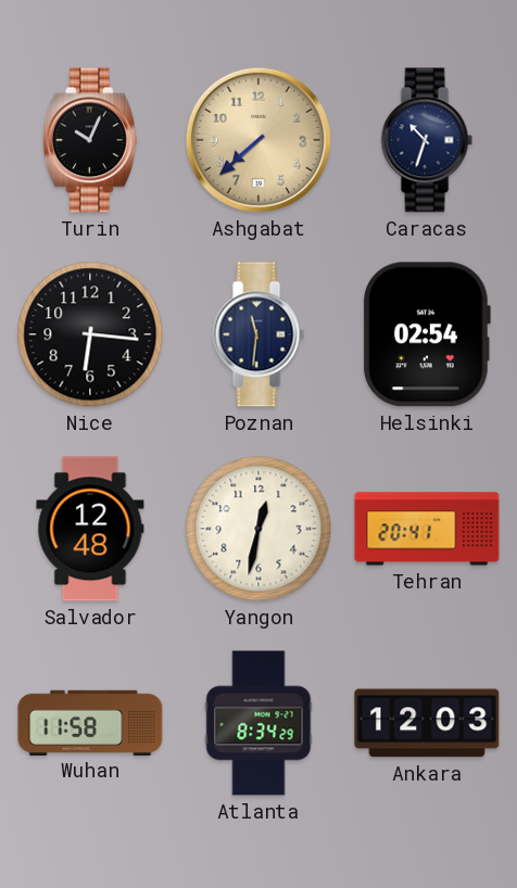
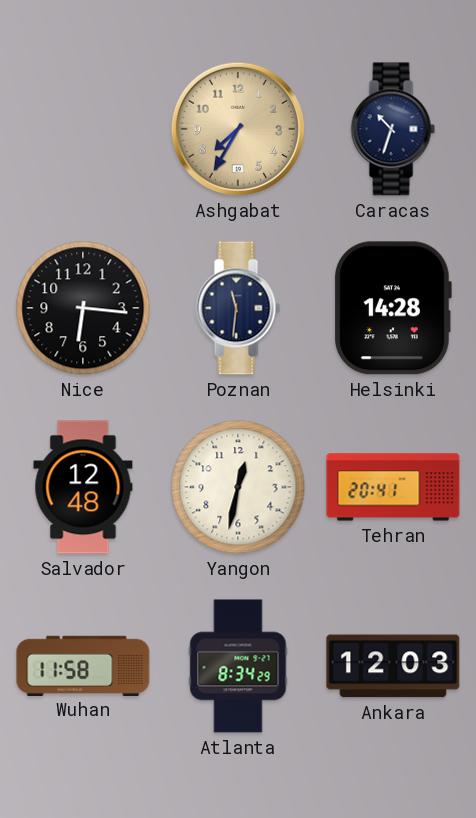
Turin: 10:04 -> none (90, 140)
Ashgabat: 7:38 -> 7:35 (238, 129)
Helsinki: 02:54 -> 14:28 (393, 308)
